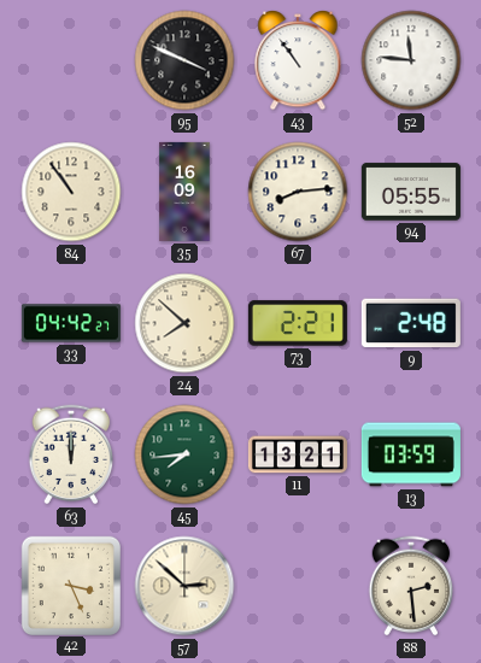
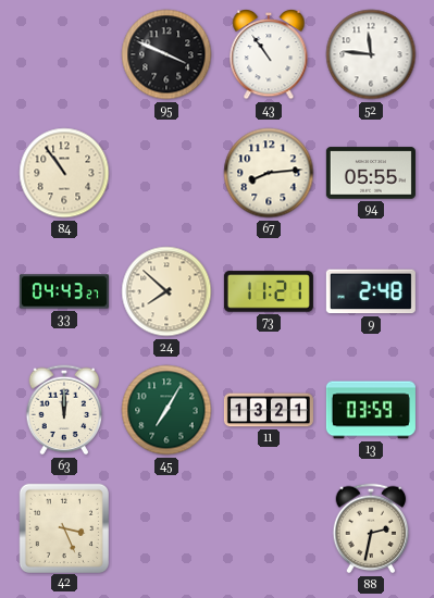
35: 16:09 -> none (184, 192)
33: 04:42 -> 04:43 (64, 291)
73: 2:21 -> 11:21 (269, 291)
45: 7:44 -> 7:05 (166, 410)
57: 2:52 -> none (184, 586)
88: 2:29 -> 2:32 (371, 528)
